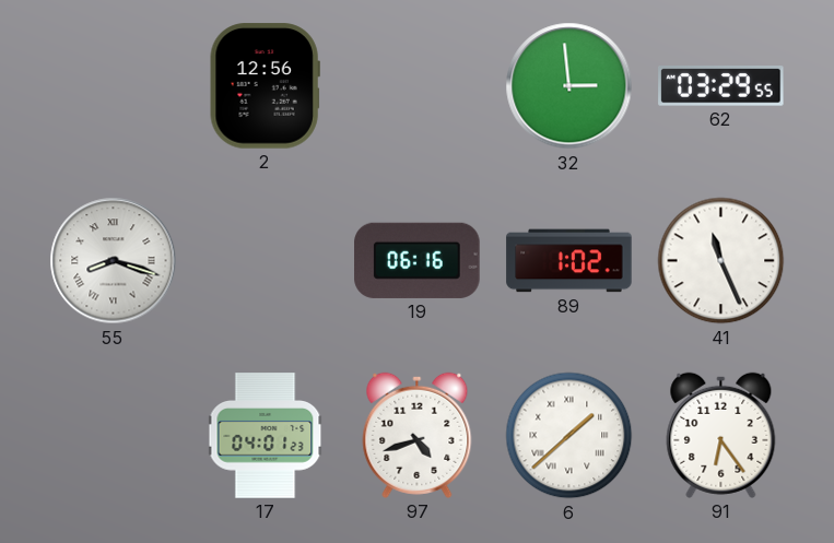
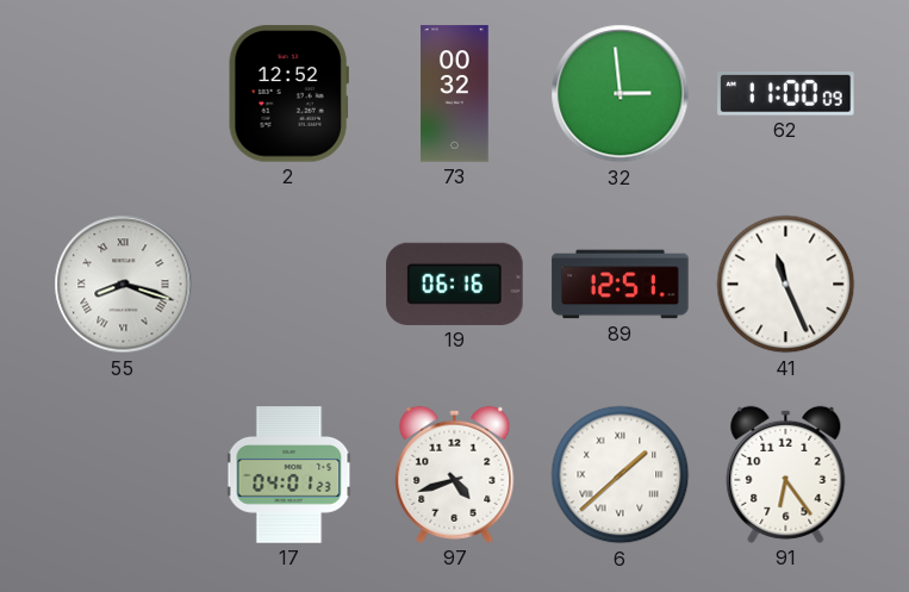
2: 12:56 -> 12:52 (288, 94)
73: none -> 00:32 (455, 94)
62: 03:29 -> 11:00 (786, 94)
89: 1:02 -> 12:51 (621, 285)
